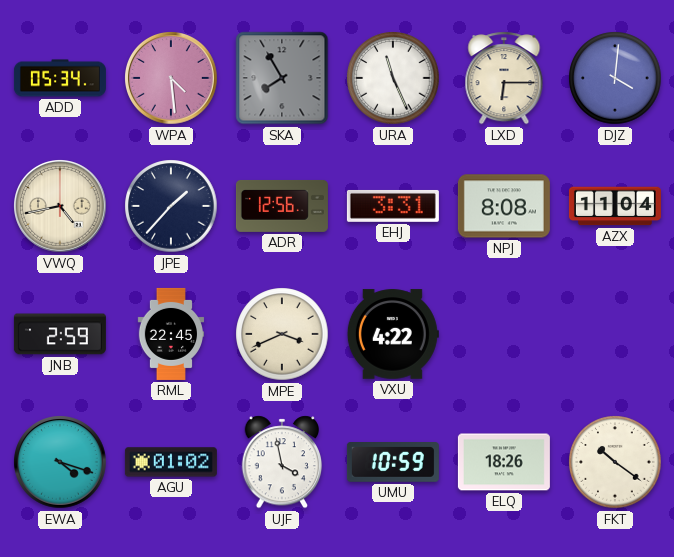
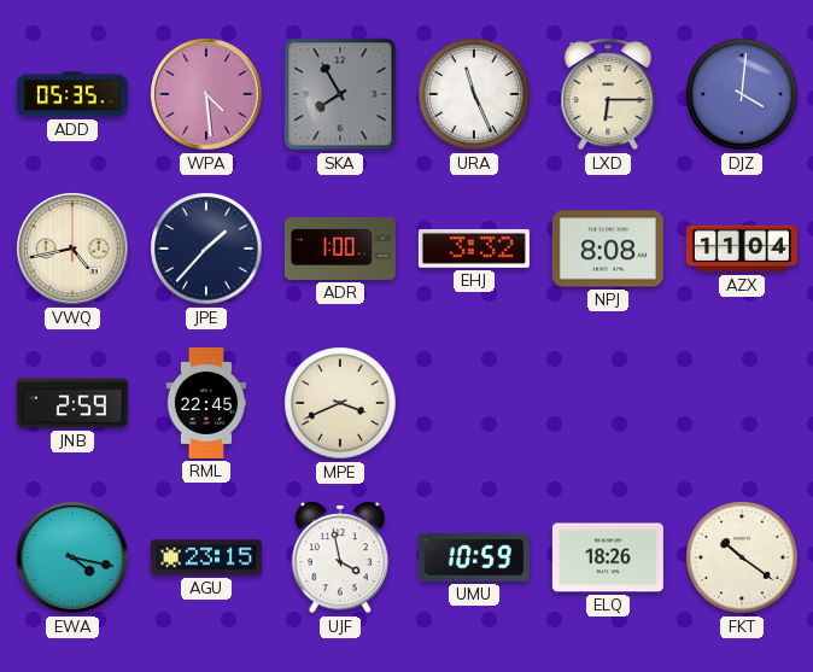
ADD: 05:34 -> 05:35 (72, 94)
ADR: 12:56 -> 1:00 (340, 249)
EHJ: 3:31 -> 3:32 (474, 249)
VXU: 4:22 -> none (393, 334)
EWA: 4:18 -> 4:17 (72, 557)
AGU: 01:02 -> 23:15 (206, 557)
